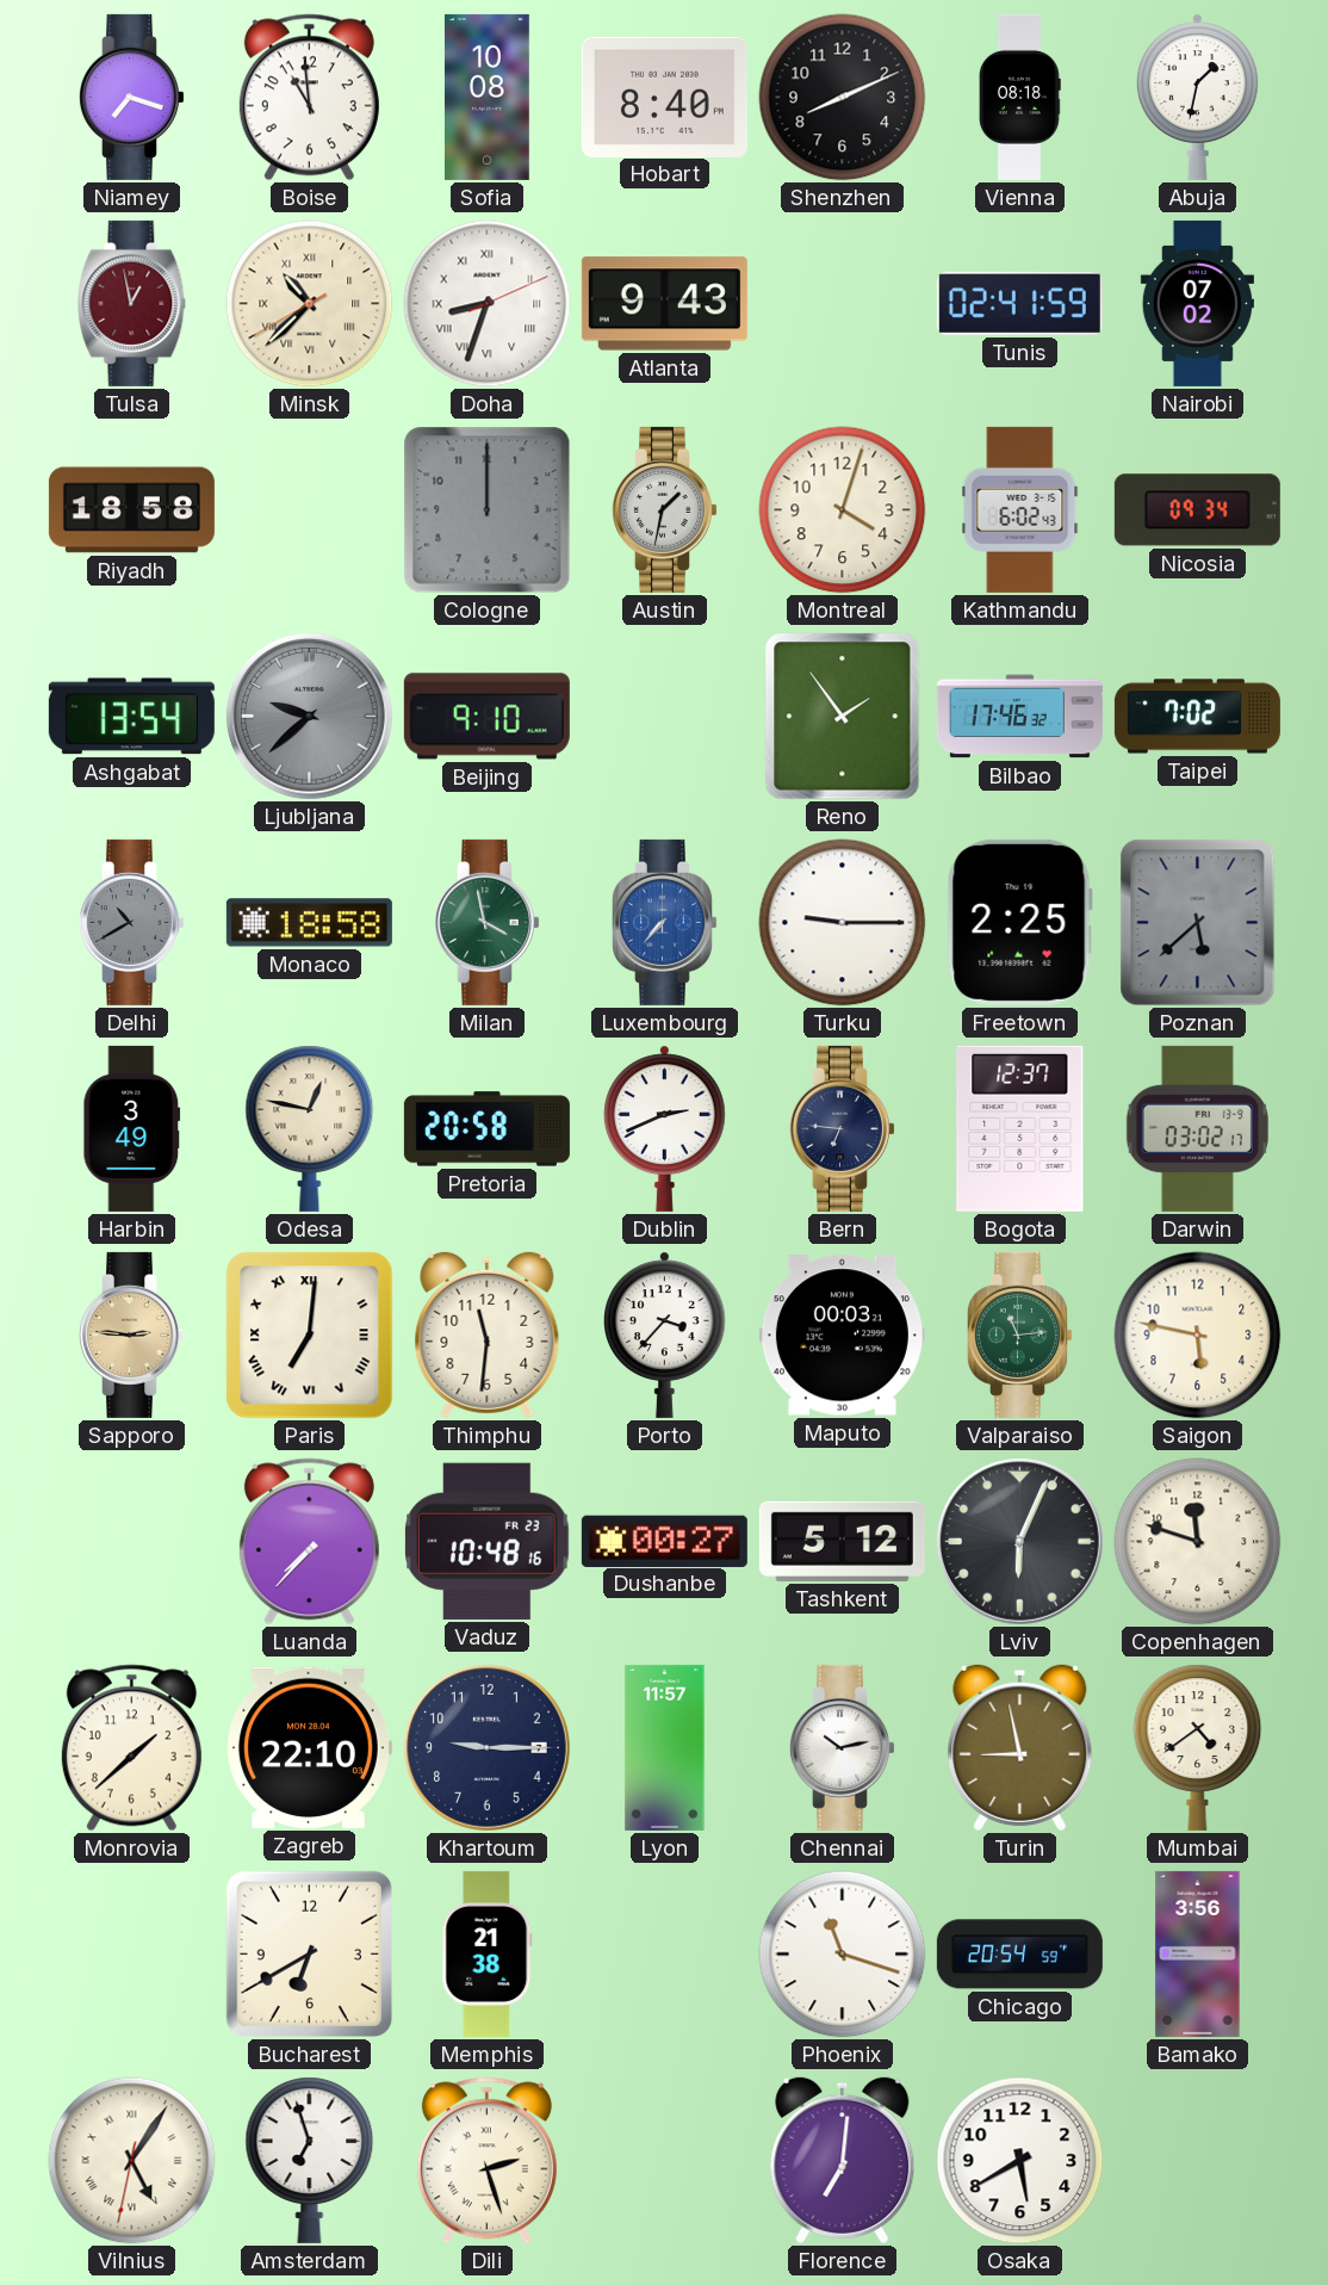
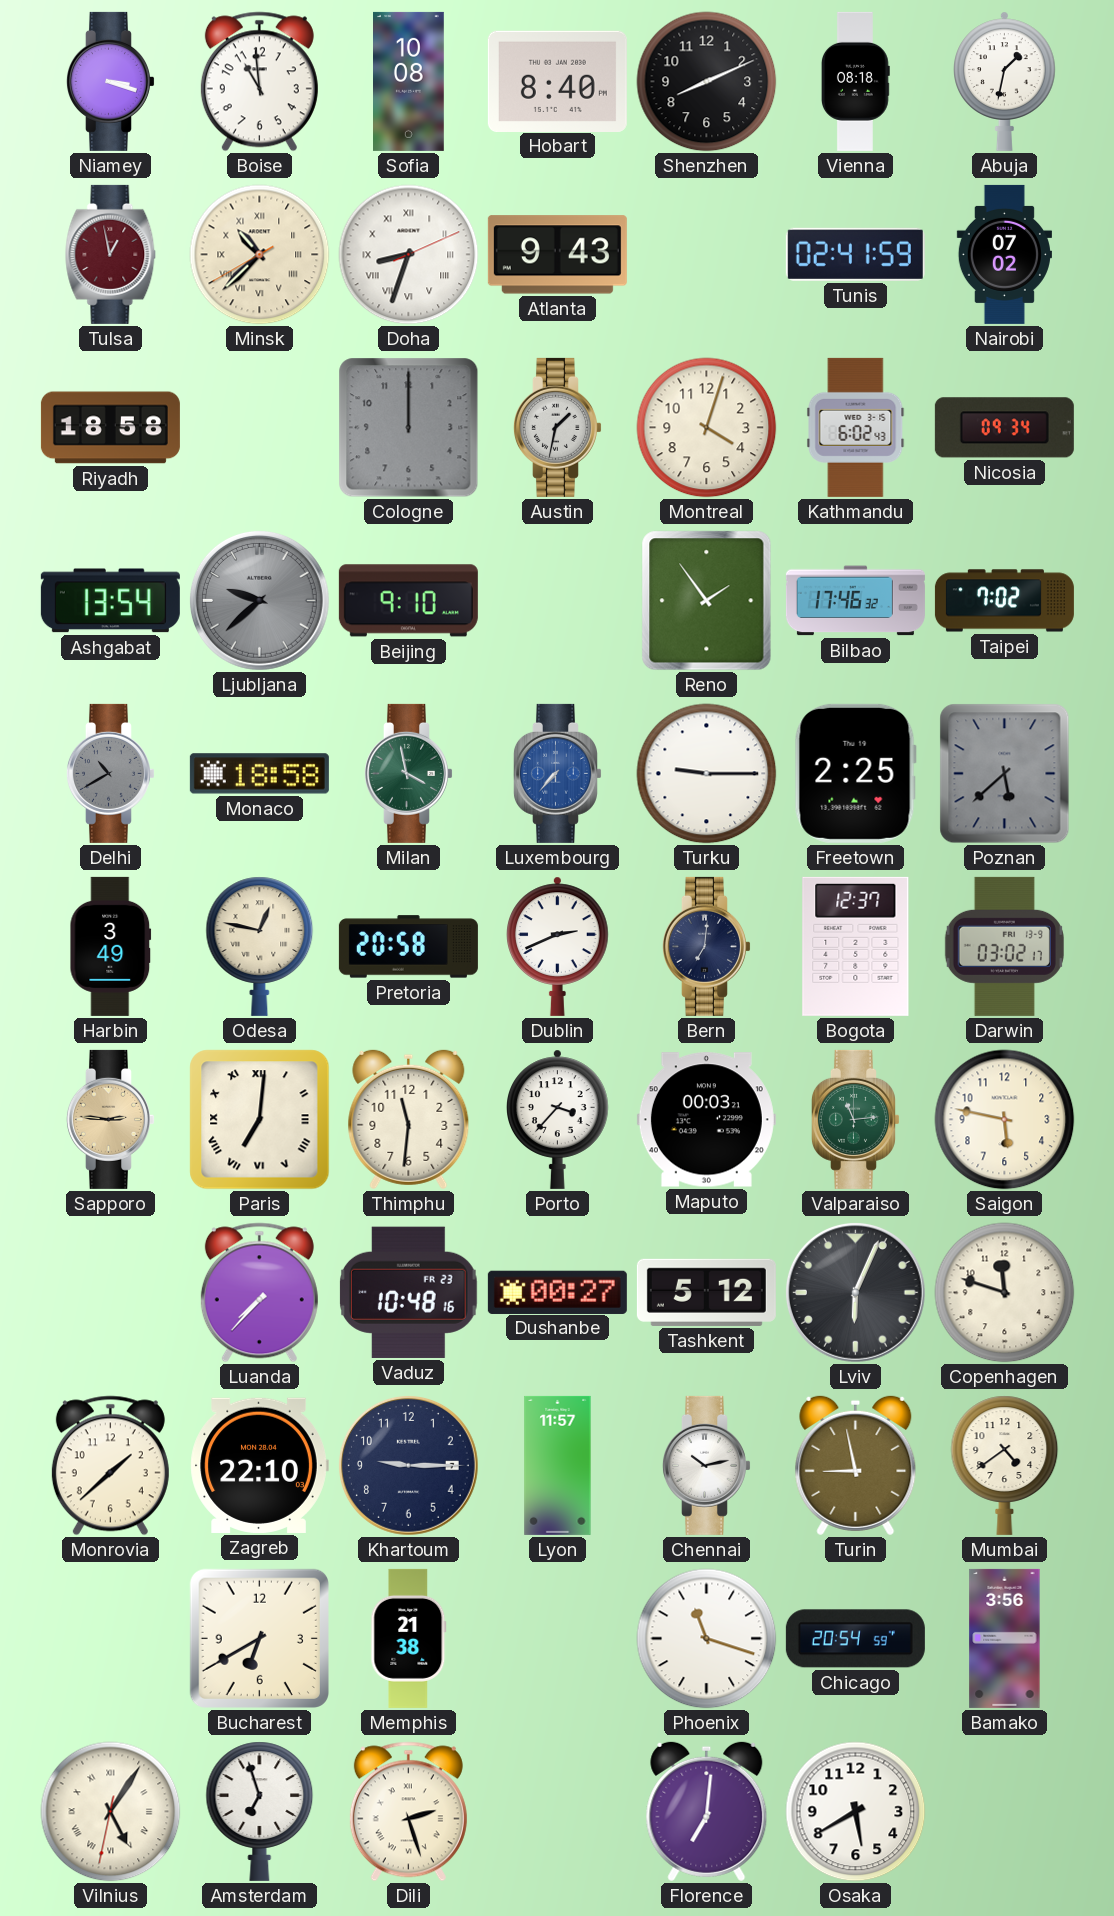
Niamey: 7:18 -> 3:18 (110, 81)
Bern: 6:46 -> 7:01 (706, 946)
